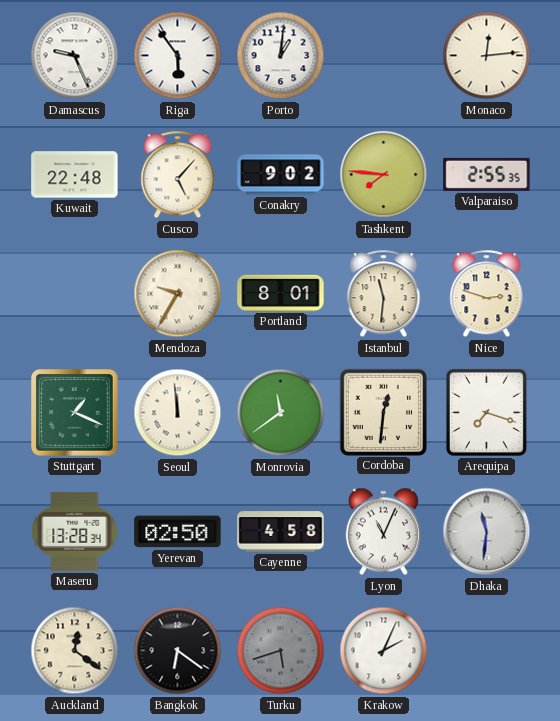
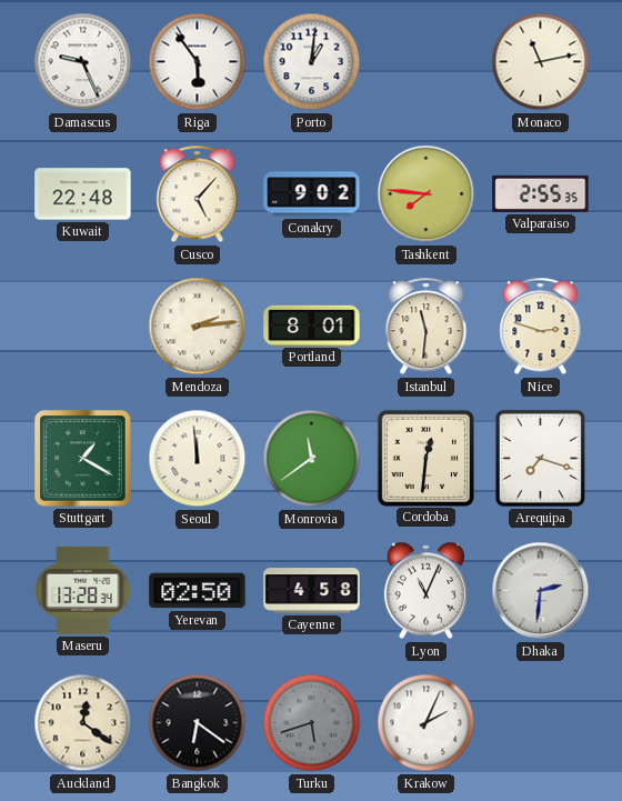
Monaco: 12:14 -> 11:13 (541, 62)
Mendoza: 9:35 -> 2:14 (198, 327)
Stuttgart: 1:19 -> 1:20 (83, 459)
Dhaka: 11:31 -> 2:31 (541, 591)
